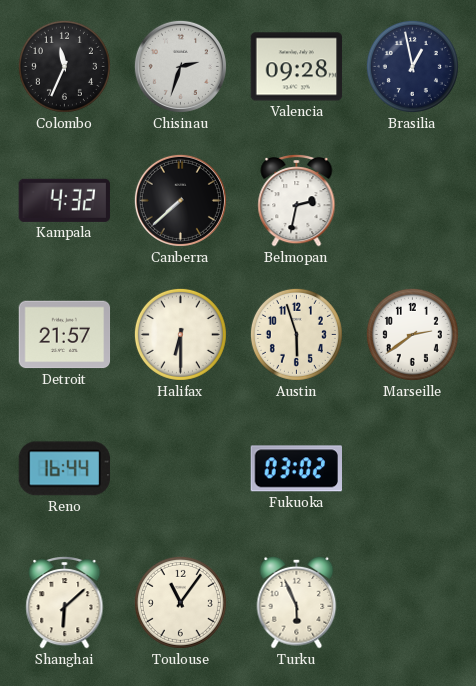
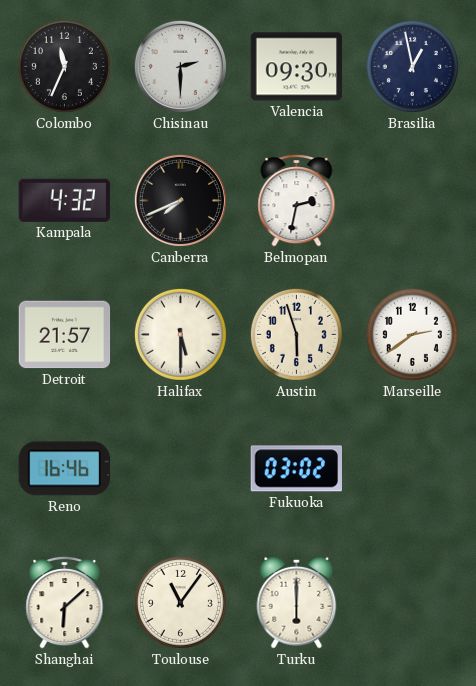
Chisinau: 2:33 -> 2:30 (180, 66)
Valencia: 09:28 -> 09:30 (297, 67)
Canberra: 7:38 -> 7:41 (180, 200)
Halifax: 6:30 -> 5:30 (180, 334)
Reno: 16:44 -> 16:46 (64, 469)
Turku: 5:56 -> 6:00 (297, 602)
